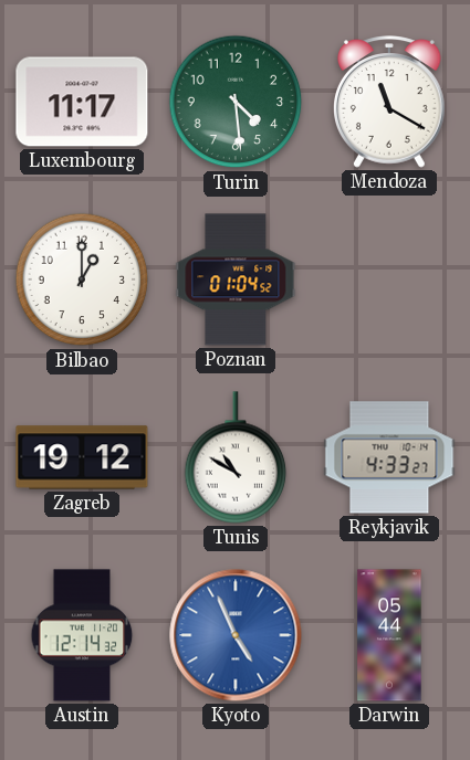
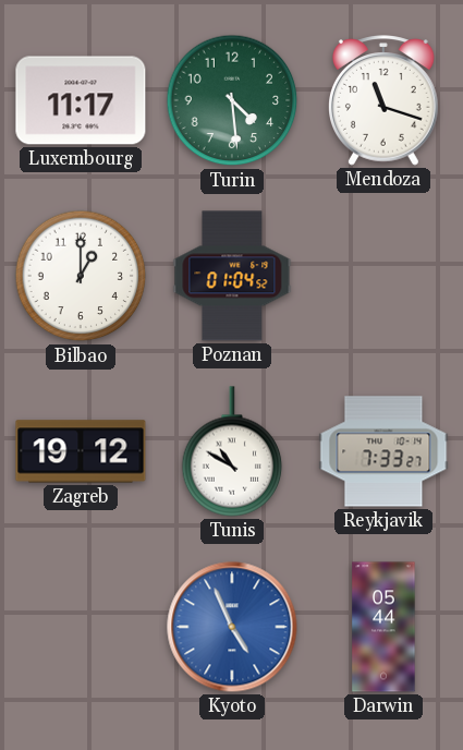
Mendoza: 11:20 -> 11:18 (385, 100)
Reykjavik: 4:33 -> 7:33 (383, 451)
Austin: 12:14 -> none (82, 635)
